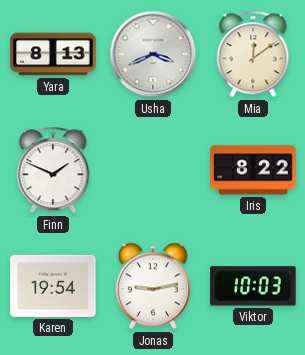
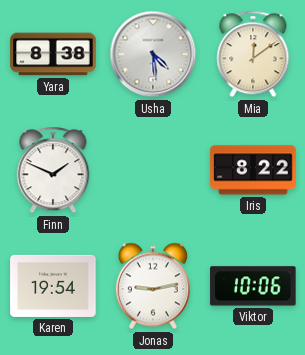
Yara: 8:13 -> 8:38 (53, 54)
Usha: 3:41 -> 4:29 (153, 54)
Viktor: 10:03 -> 10:06 (253, 286)
